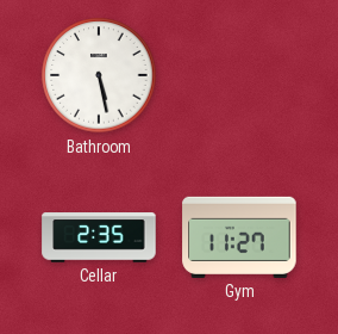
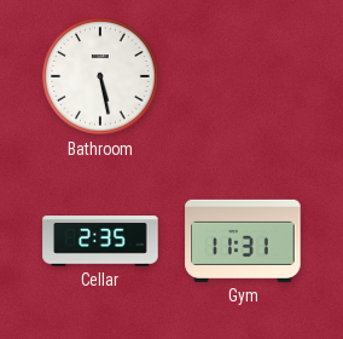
Gym: 11:27 -> 11:31 (243, 241)
